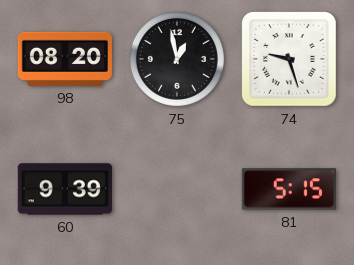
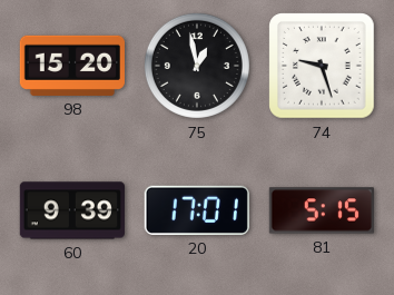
98: 08:20 -> 15:20 (72, 66)
20: none -> 17:01 (197, 210)
